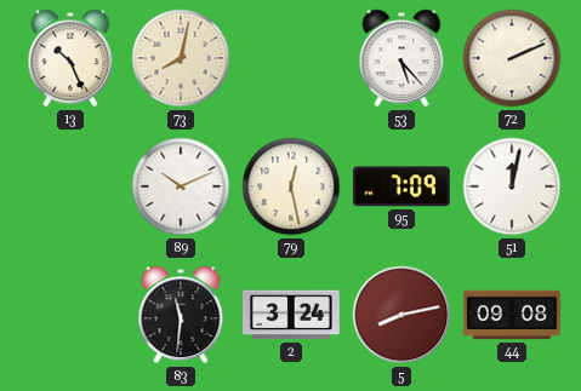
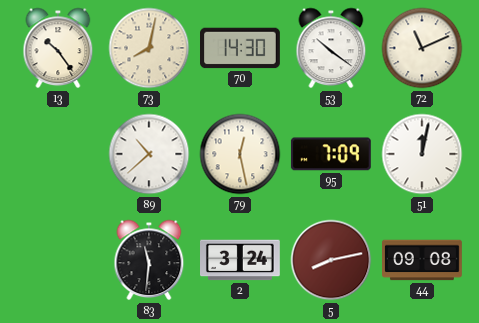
13: 10:26 -> 10:24 (58, 48)
70: none -> 14:30 (241, 48)
53: 5:23 -> 10:21 (331, 48)
72: 2:11 -> 11:11 (422, 48)
89: 10:11 -> 10:38 (149, 154)
